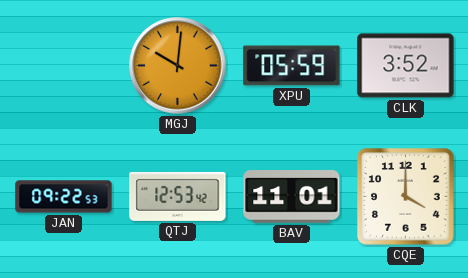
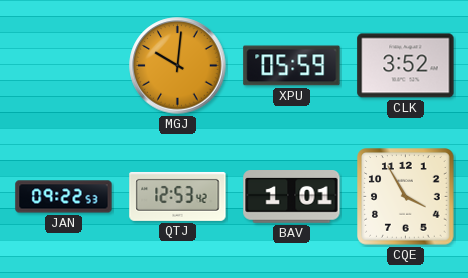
BAV: 11:01 -> 1:01 (292, 197)
CQE: 4:00 -> 3:55 (406, 197)
